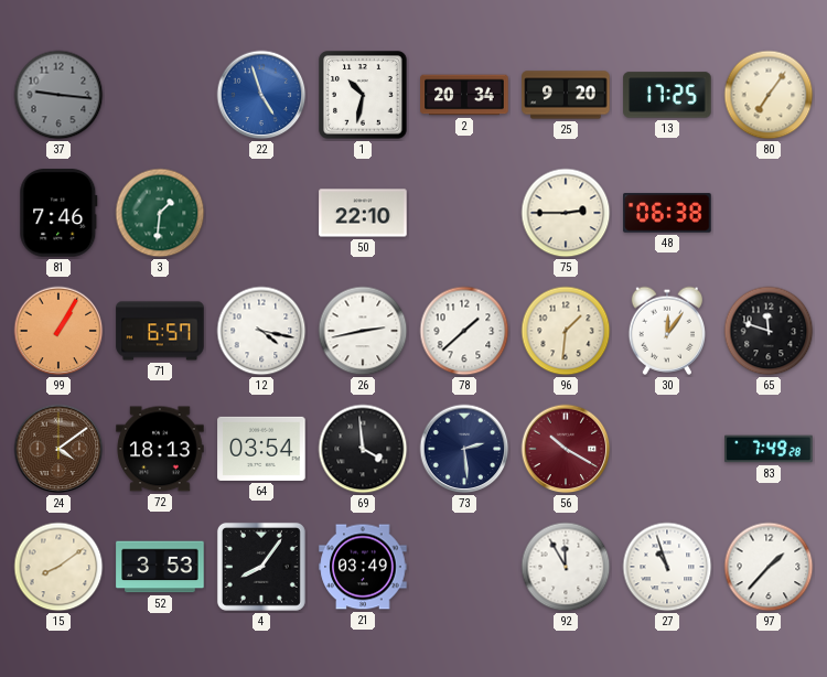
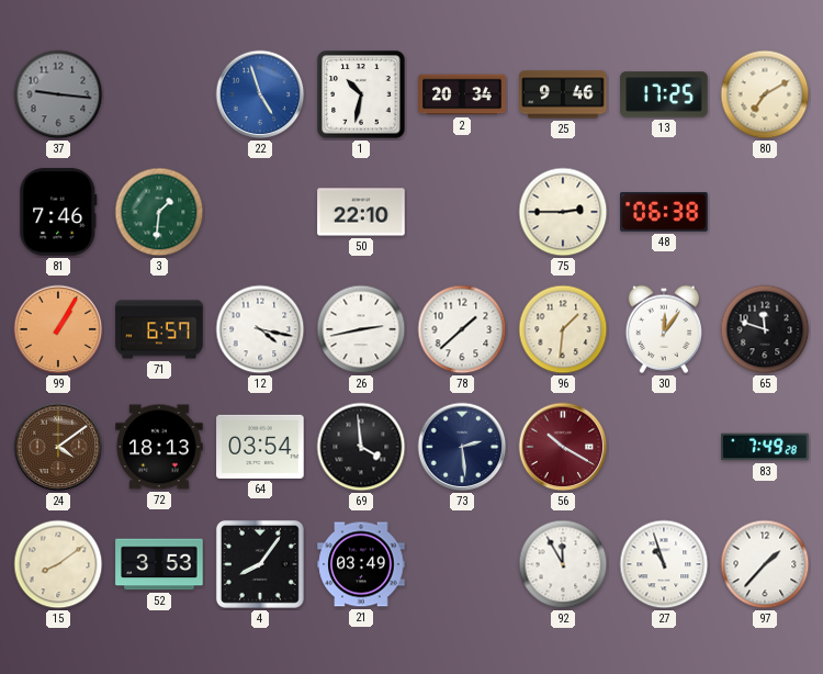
25: 9:20 -> 9:46 (563, 94)
80: 7:06 -> 7:10 (765, 94)
